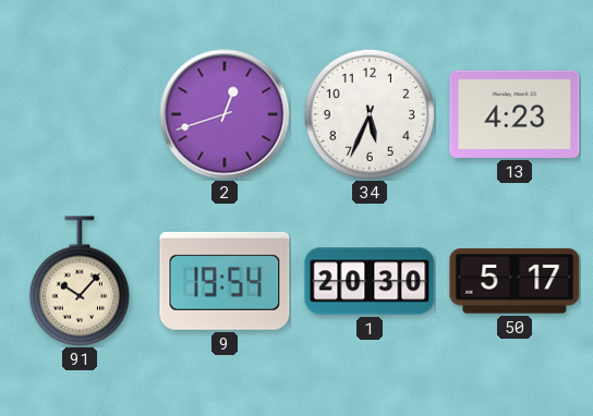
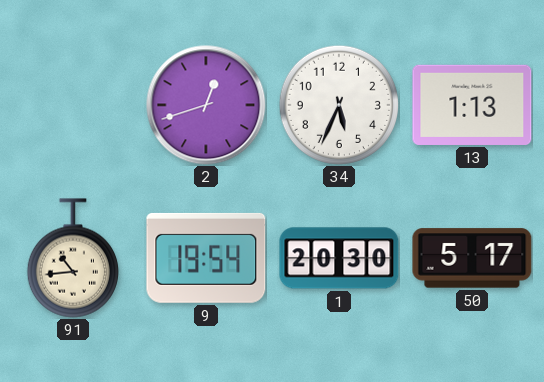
13: 4:23 -> 1:13 (472, 105)
91: 10:07 -> 10:44 (73, 258)
